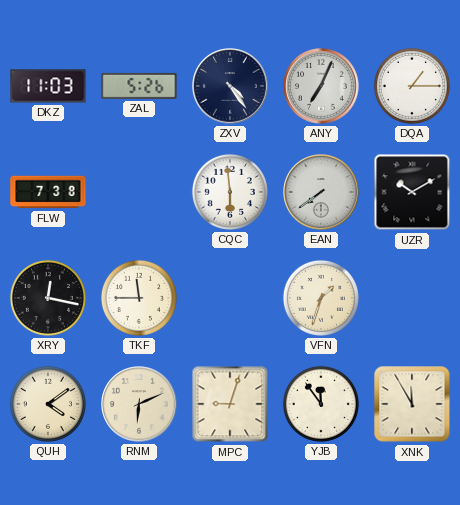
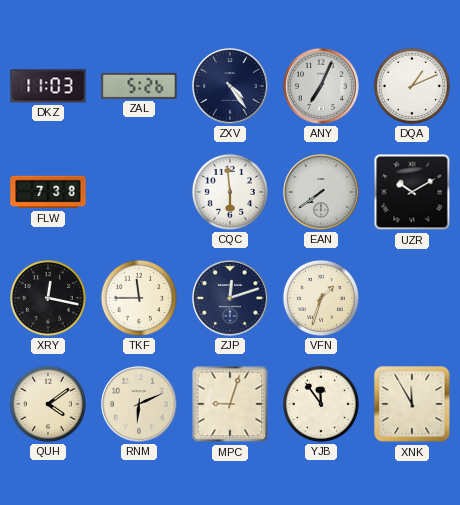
DQA: 1:15 -> 1:11 (412, 86)
ZJP: none -> 12:12 (230, 298)
